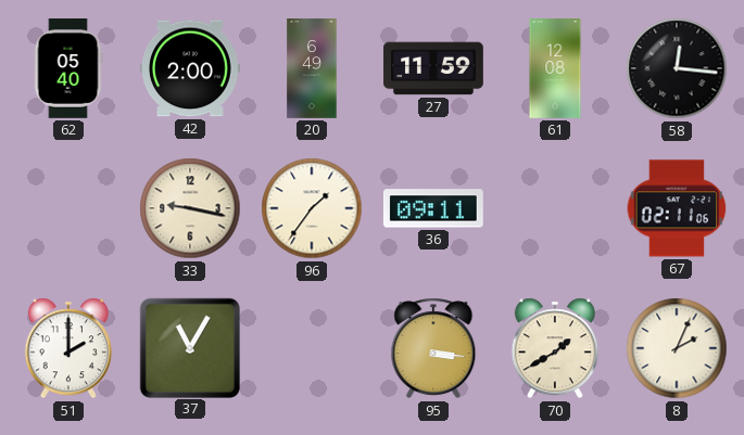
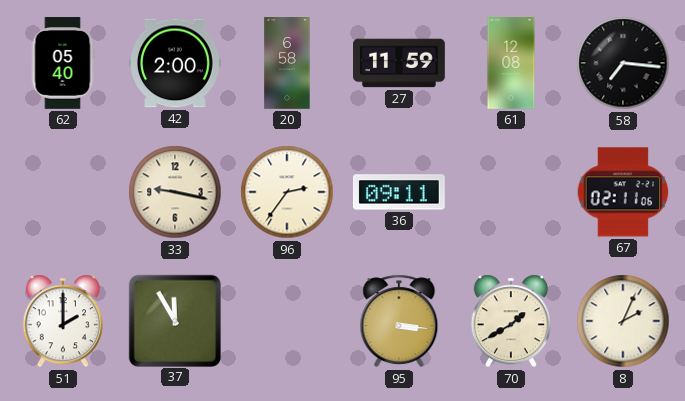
20: 6:49 -> 6:58 (287, 63)
58: 12:16 -> 7:16 (623, 63)
96: 1:36 -> 2:36 (287, 192)
37: 11:05 -> 11:55 (174, 320)
